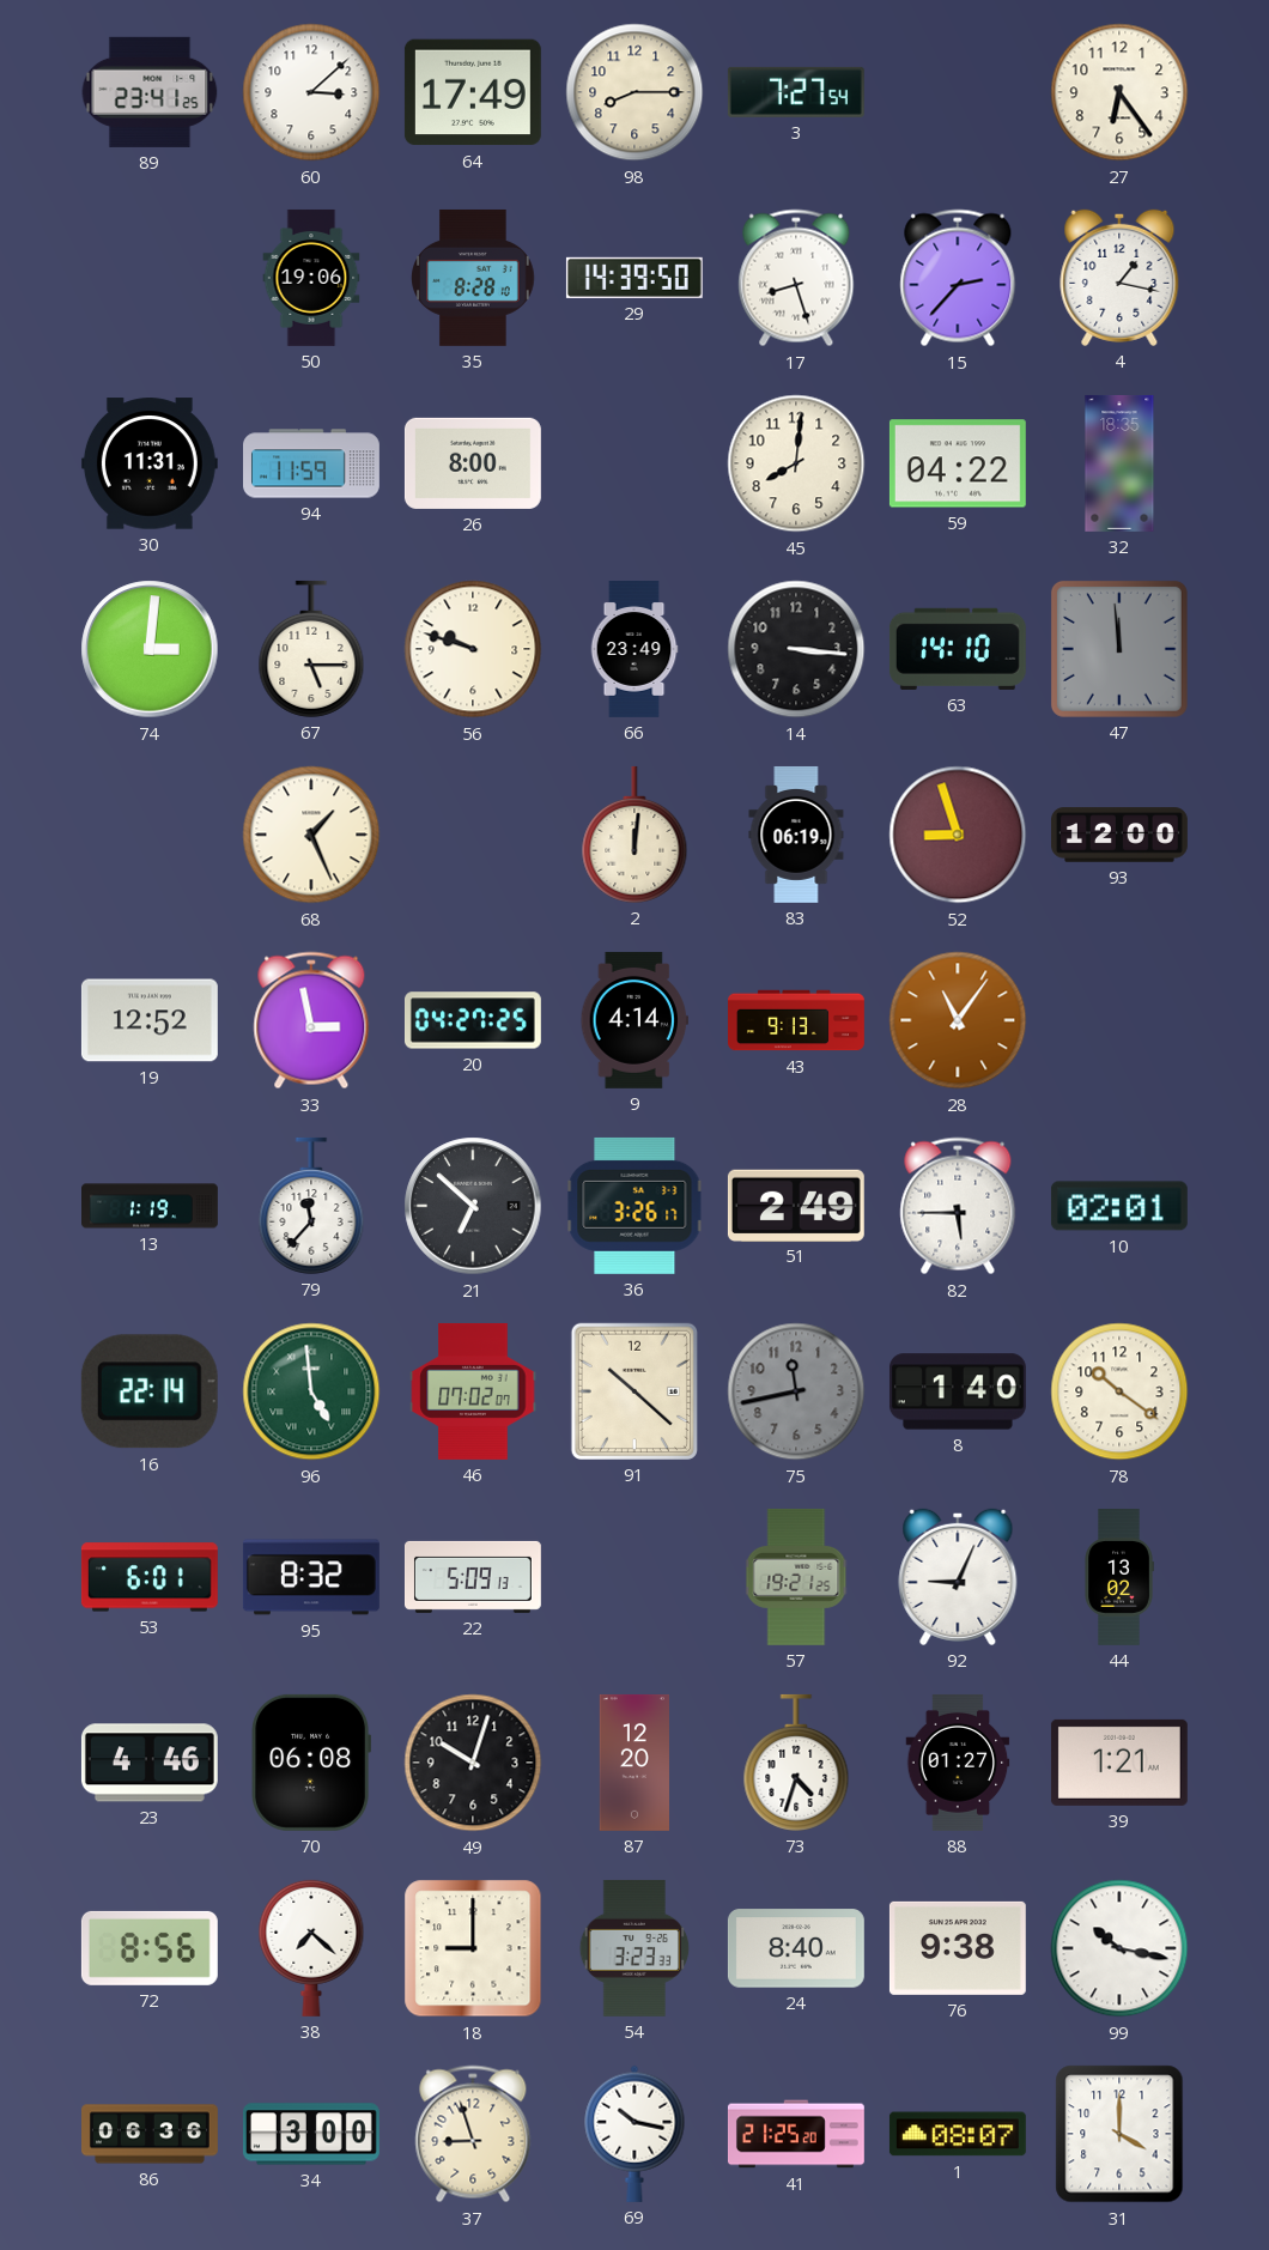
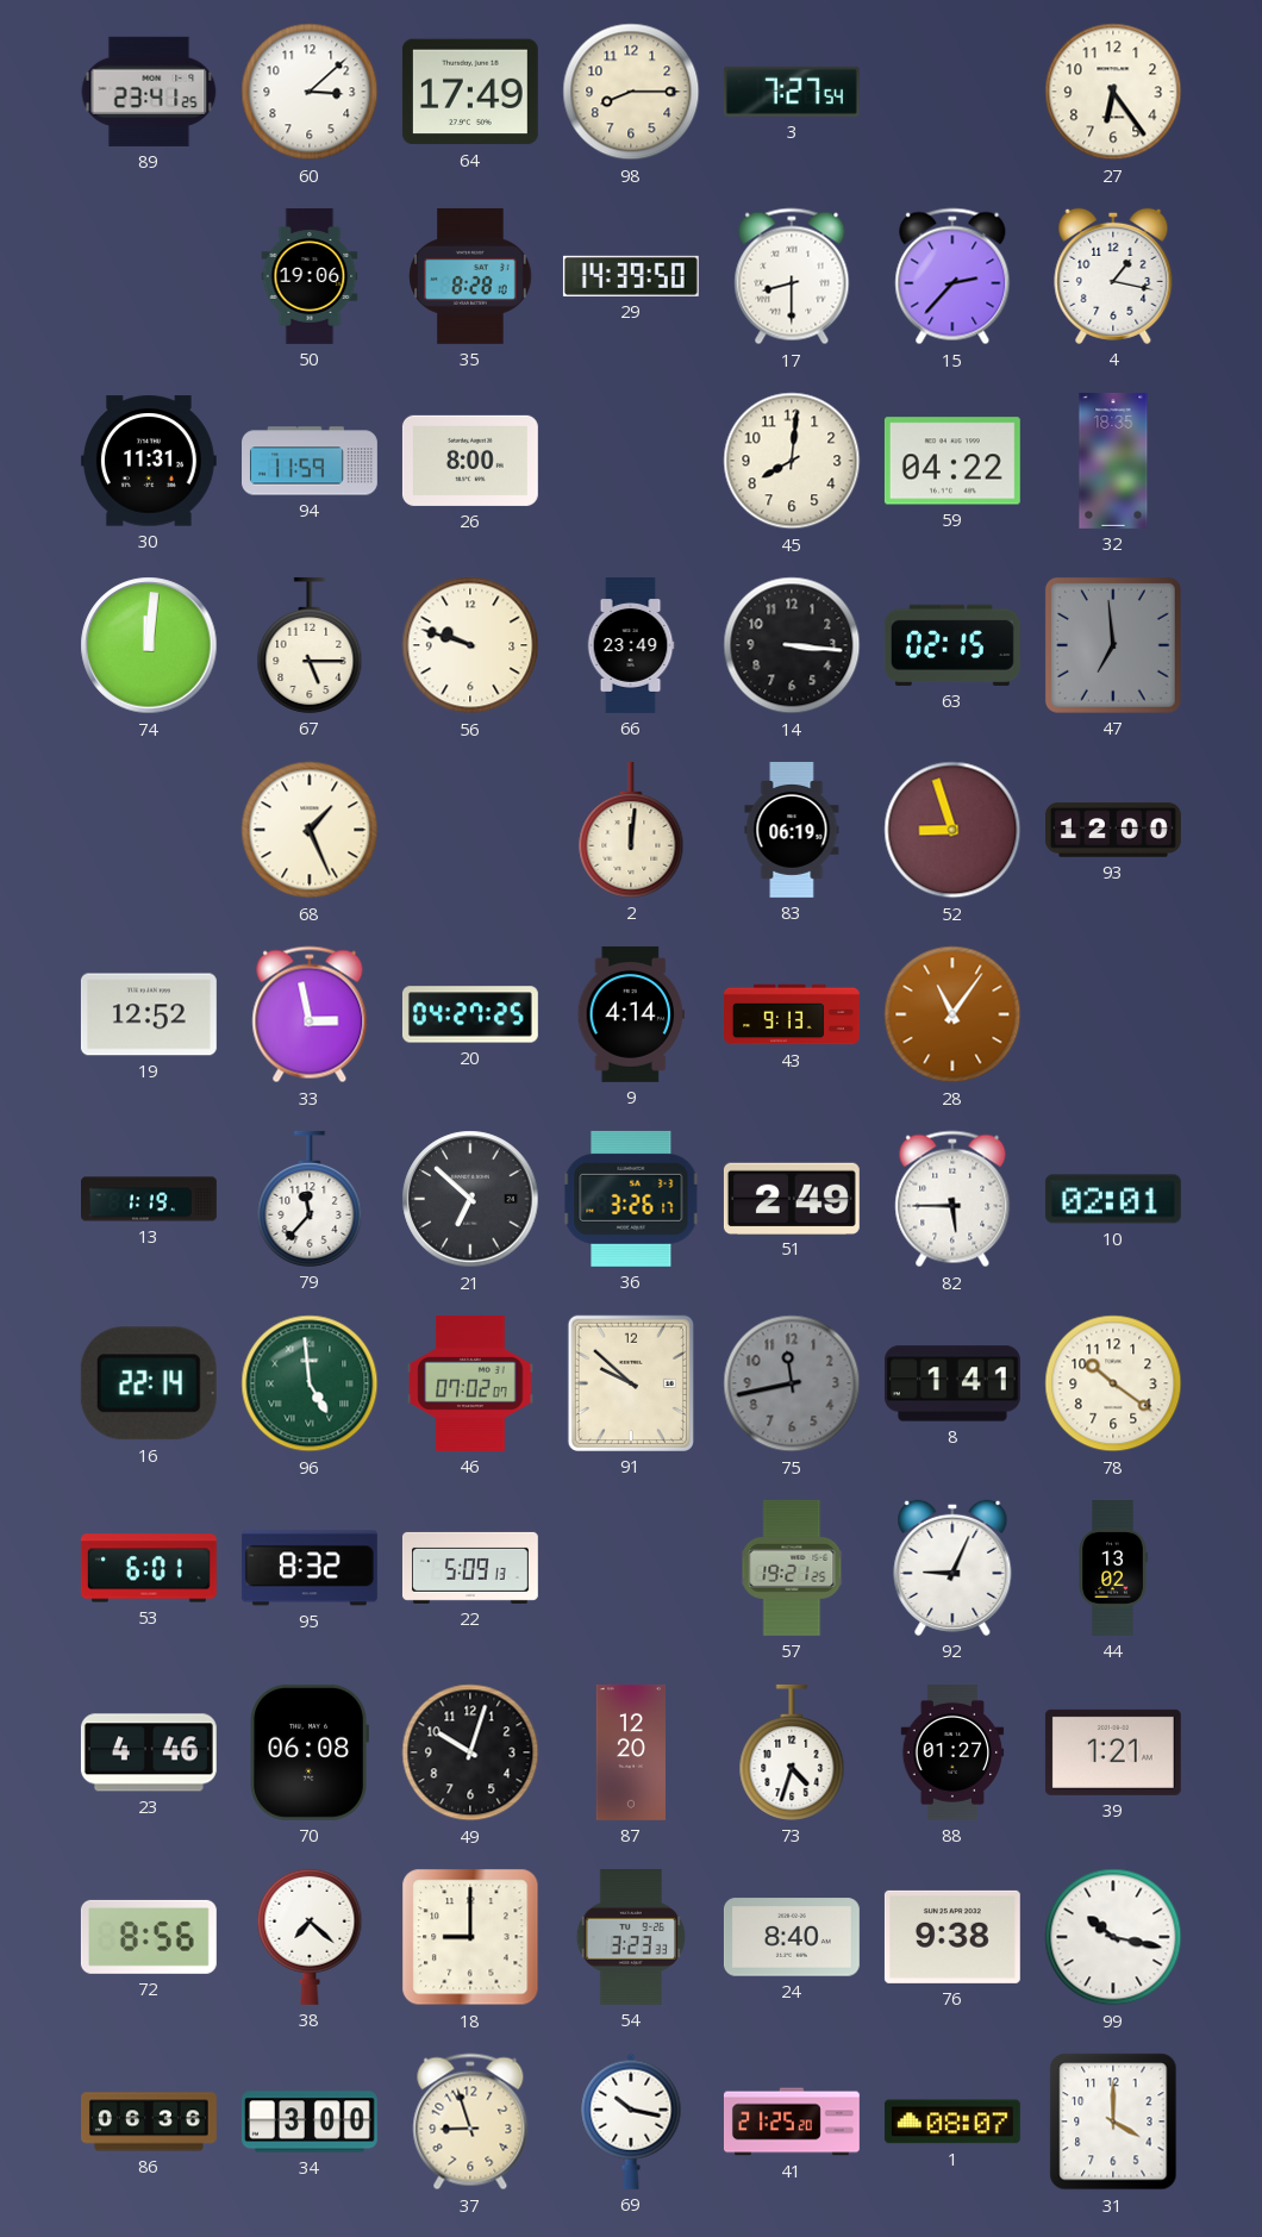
17: 8:27 -> 8:30 (792, 276)
74: 3:01 -> 12:01 (149, 645)
63: 14:10 -> 02:15 (952, 645)
47: 11:59 -> 6:59 (1113, 645)
91: 10:22 -> 9:52 (631, 1383)
8: 1:40 -> 1:41 (952, 1383)
